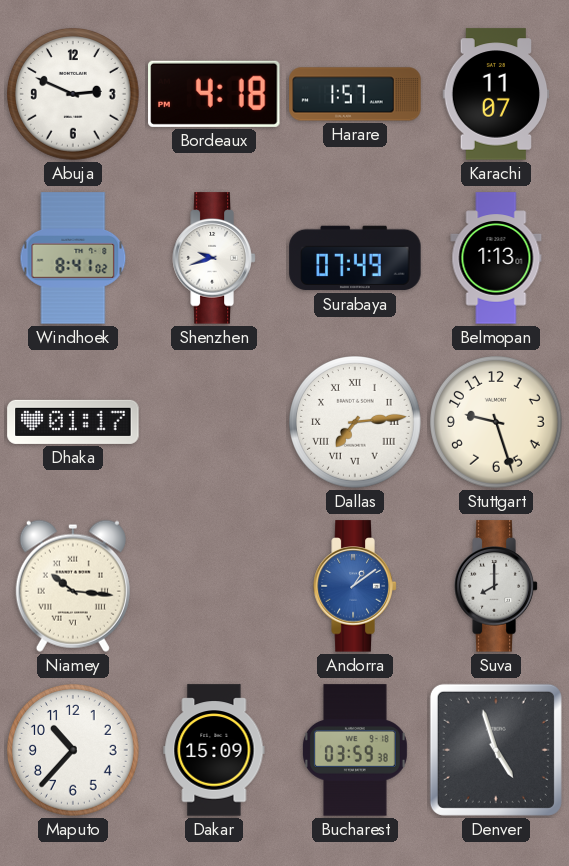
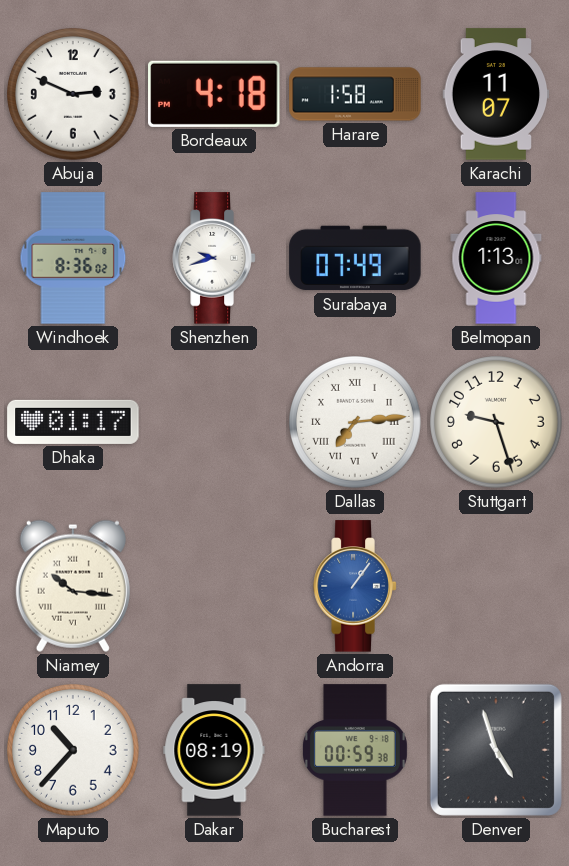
Harare: 1:57 -> 1:58 (355, 94)
Windhoek: 8:41 -> 8:36 (73, 258)
Andorra: 1:09 -> 1:06 (355, 586)
Suva: 8:00 -> none (496, 586)
Dakar: 15:09 -> 08:19 (214, 750)
Bucharest: 03:59 -> 00:59 (355, 750)
